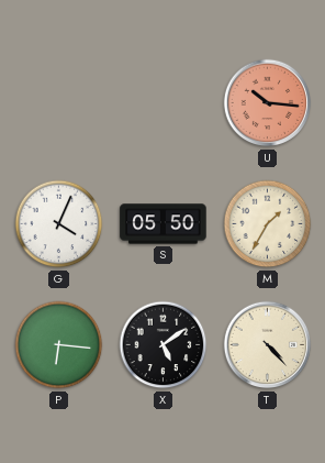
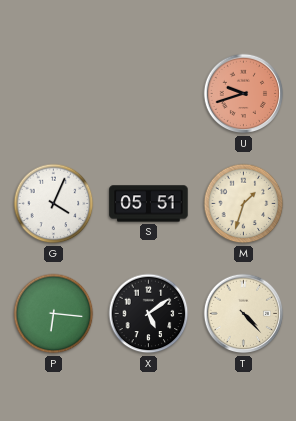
U: 10:16 -> 9:42 (244, 94)
S: 05:50 -> 05:51 (149, 204)
M: 1:35 -> 1:33 (244, 204)
